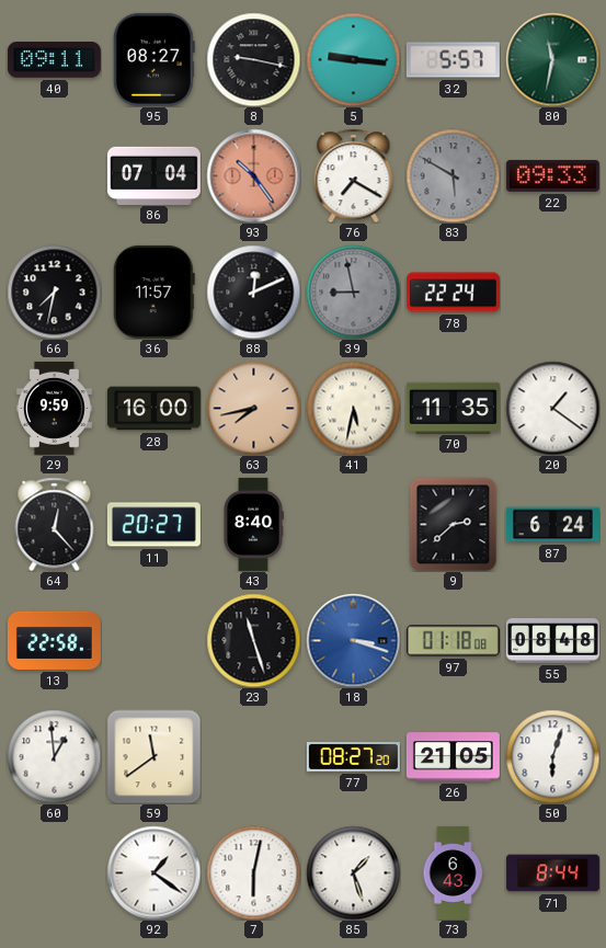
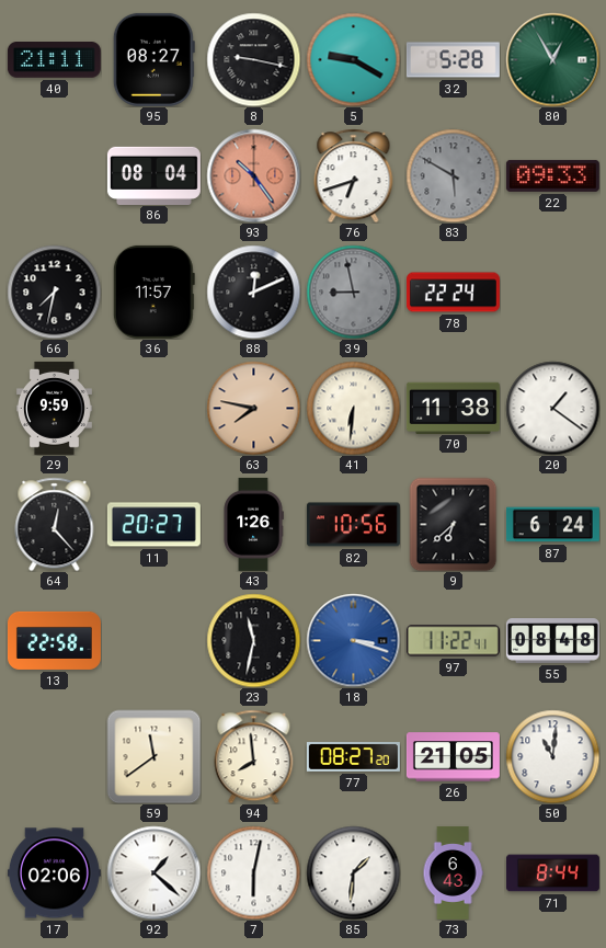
40: 09:11 -> 21:11 (54, 60)
5: 9:16 -> 9:20 (353, 59)
32: 5:57 -> 5:28 (453, 60)
80: 11:32 -> 12:55 (552, 59)
86: 07:04 -> 08:04 (153, 175)
76: 7:20 -> 6:42 (354, 175)
28: 16:00 -> none (153, 409)
63: 7:43 -> 7:47 (253, 408)
41: 5:32 -> 6:31 (353, 408)
70: 11:35 -> 11:38 (453, 408)
43: 8:40 -> 1:26 (253, 524)
82: none -> 10:56 (353, 525)
9: 2:38 -> 6:38 (454, 524)
23: 11:27 -> 11:32 (253, 640)
97: 01:18 -> 11:22 (453, 641)
60: 12:59 -> none (54, 756)
94: none -> 7:59 (254, 756)
50: 6:03 -> 11:01 (552, 756)
17: none -> 02:06 (54, 873)
92: 1:21 -> 1:22 (153, 872)
85: 1:27 -> 1:31 (353, 872)
